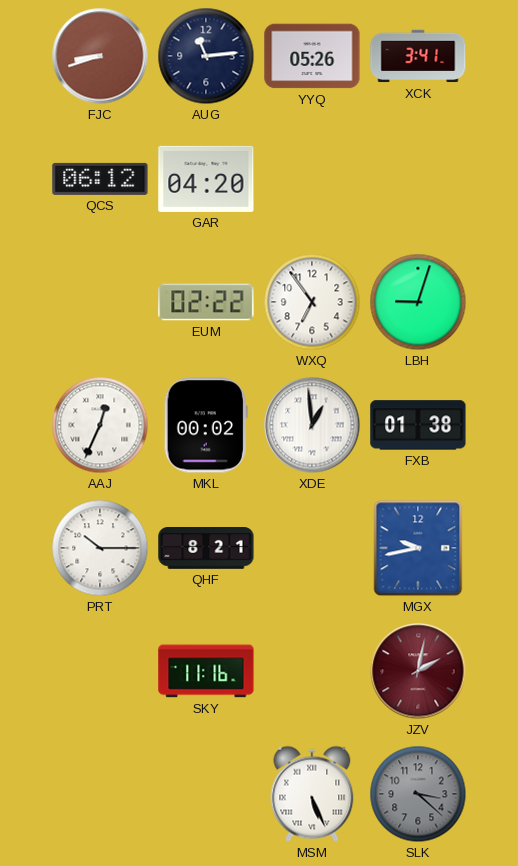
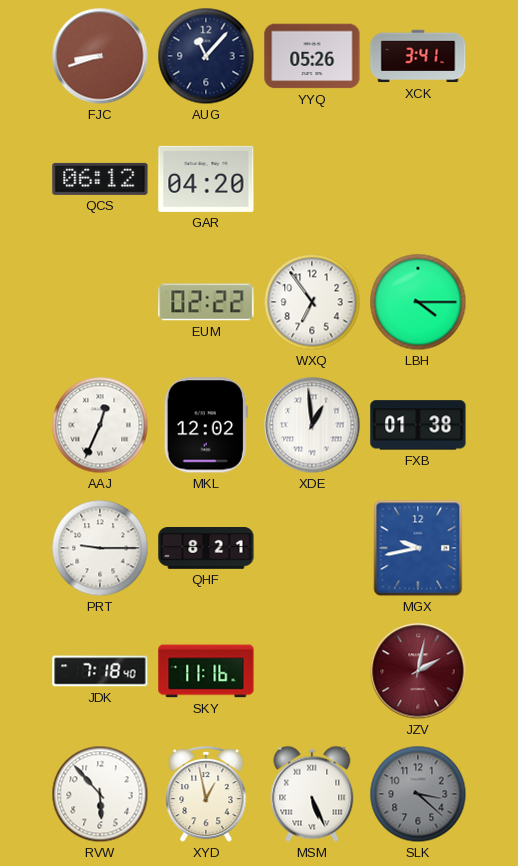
AUG: 11:14 -> 11:07 (206, 56)
LBH: 9:03 -> 4:15 (418, 302)
MKL: 00:02 -> 12:02 (206, 425)
PRT: 10:15 -> 9:15 (100, 548)
JDK: none -> 7:18 (100, 671)
RVW: none -> 5:53 (100, 794)
XYD: none -> 12:58 (206, 794)
